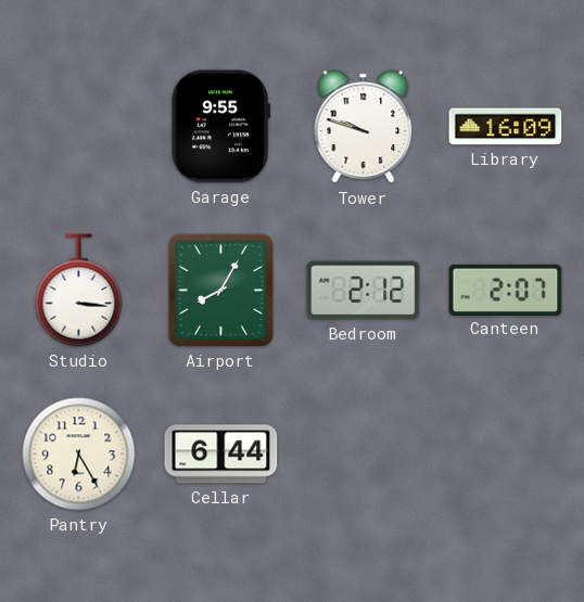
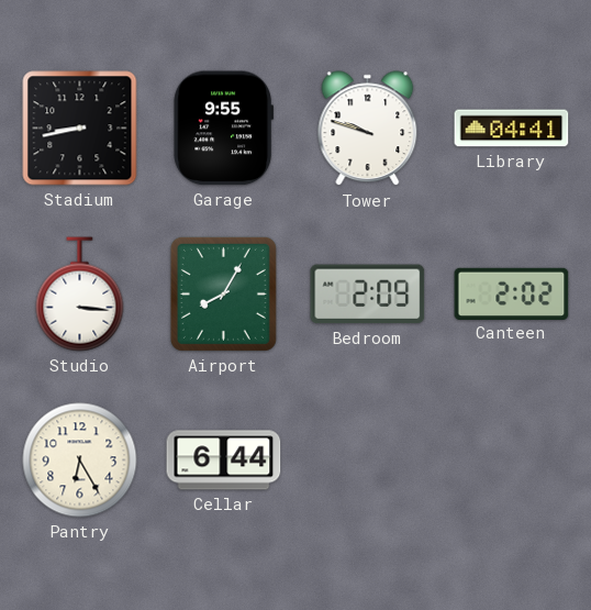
Stadium: none -> 8:43 (80, 129)
Library: 16:09 -> 04:41 (512, 129)
Bedroom: 2:12 -> 2:09 (368, 295)
Canteen: 2:07 -> 2:02 (512, 293)
